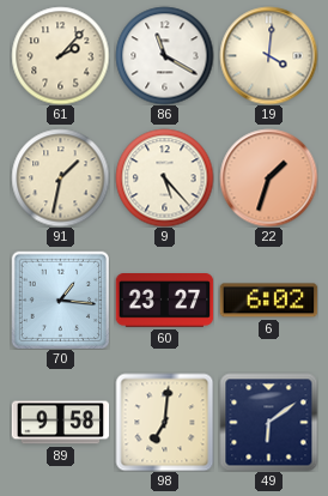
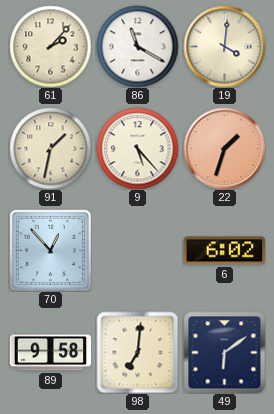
70: 1:16 -> 12:53 (50, 250)
60: 23:27 -> none (164, 301)
